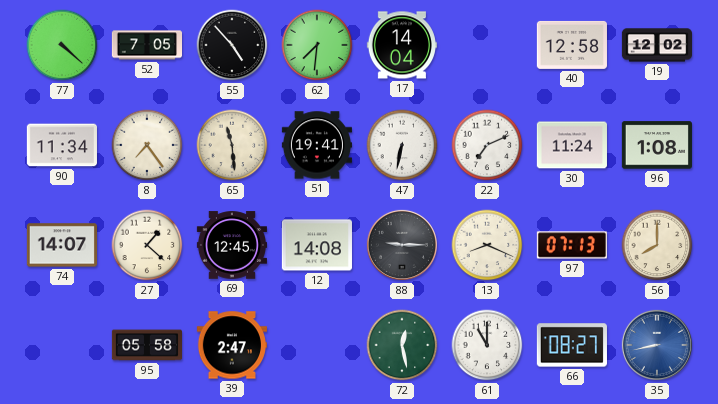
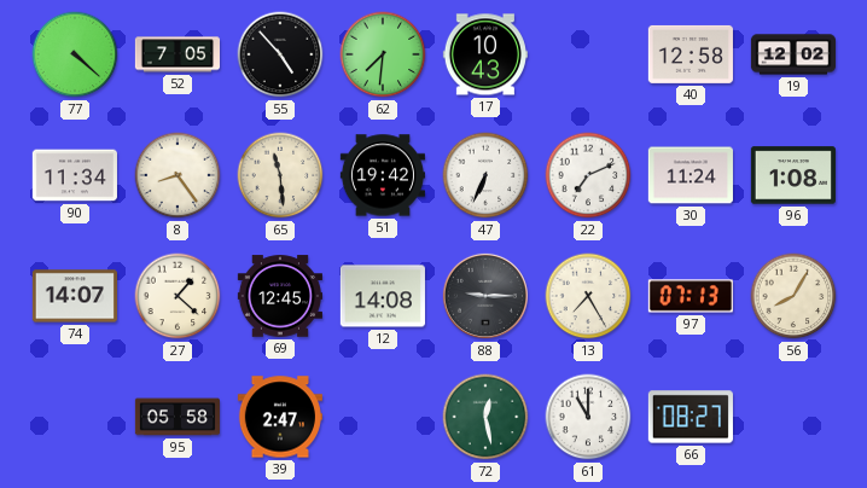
17: 14:04 -> 10:43 (485, 54)
8: 7:24 -> 8:24 (178, 175)
51: 19:41 -> 19:42 (383, 175)
47: 6:32 -> 6:34 (485, 175)
13: 8:19 -> 7:25 (588, 296)
56: 8:00 -> 8:05 (793, 296)
35: 8:43 -> none (657, 345)
